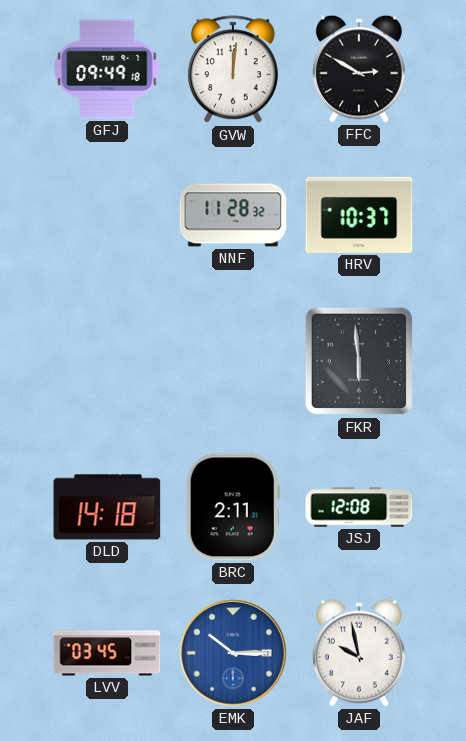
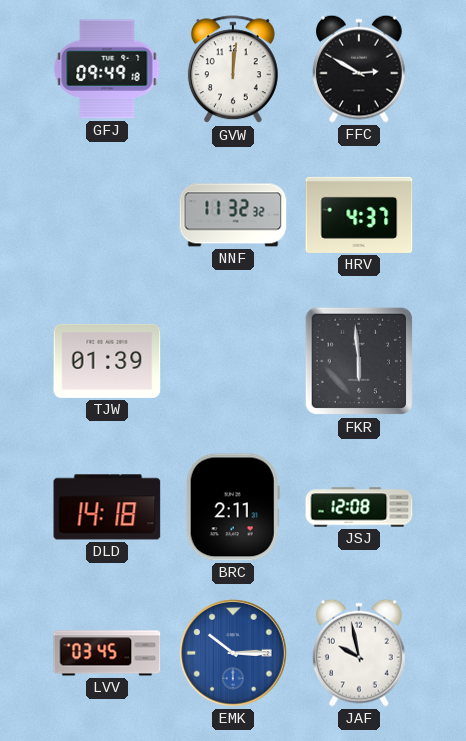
NNF: 11:28 -> 11:32 (233, 215)
HRV: 10:37 -> 4:37 (359, 215)
TJW: none -> 01:39 (107, 361)
